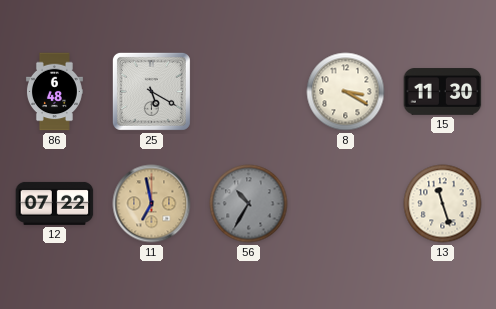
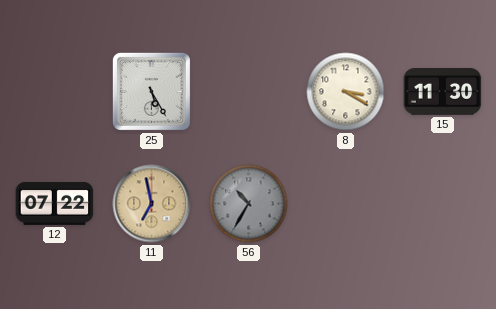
86: 6:48 -> none (54, 92)
25: 5:20 -> 5:25 (151, 91)
13: 11:27 -> none (443, 204)
